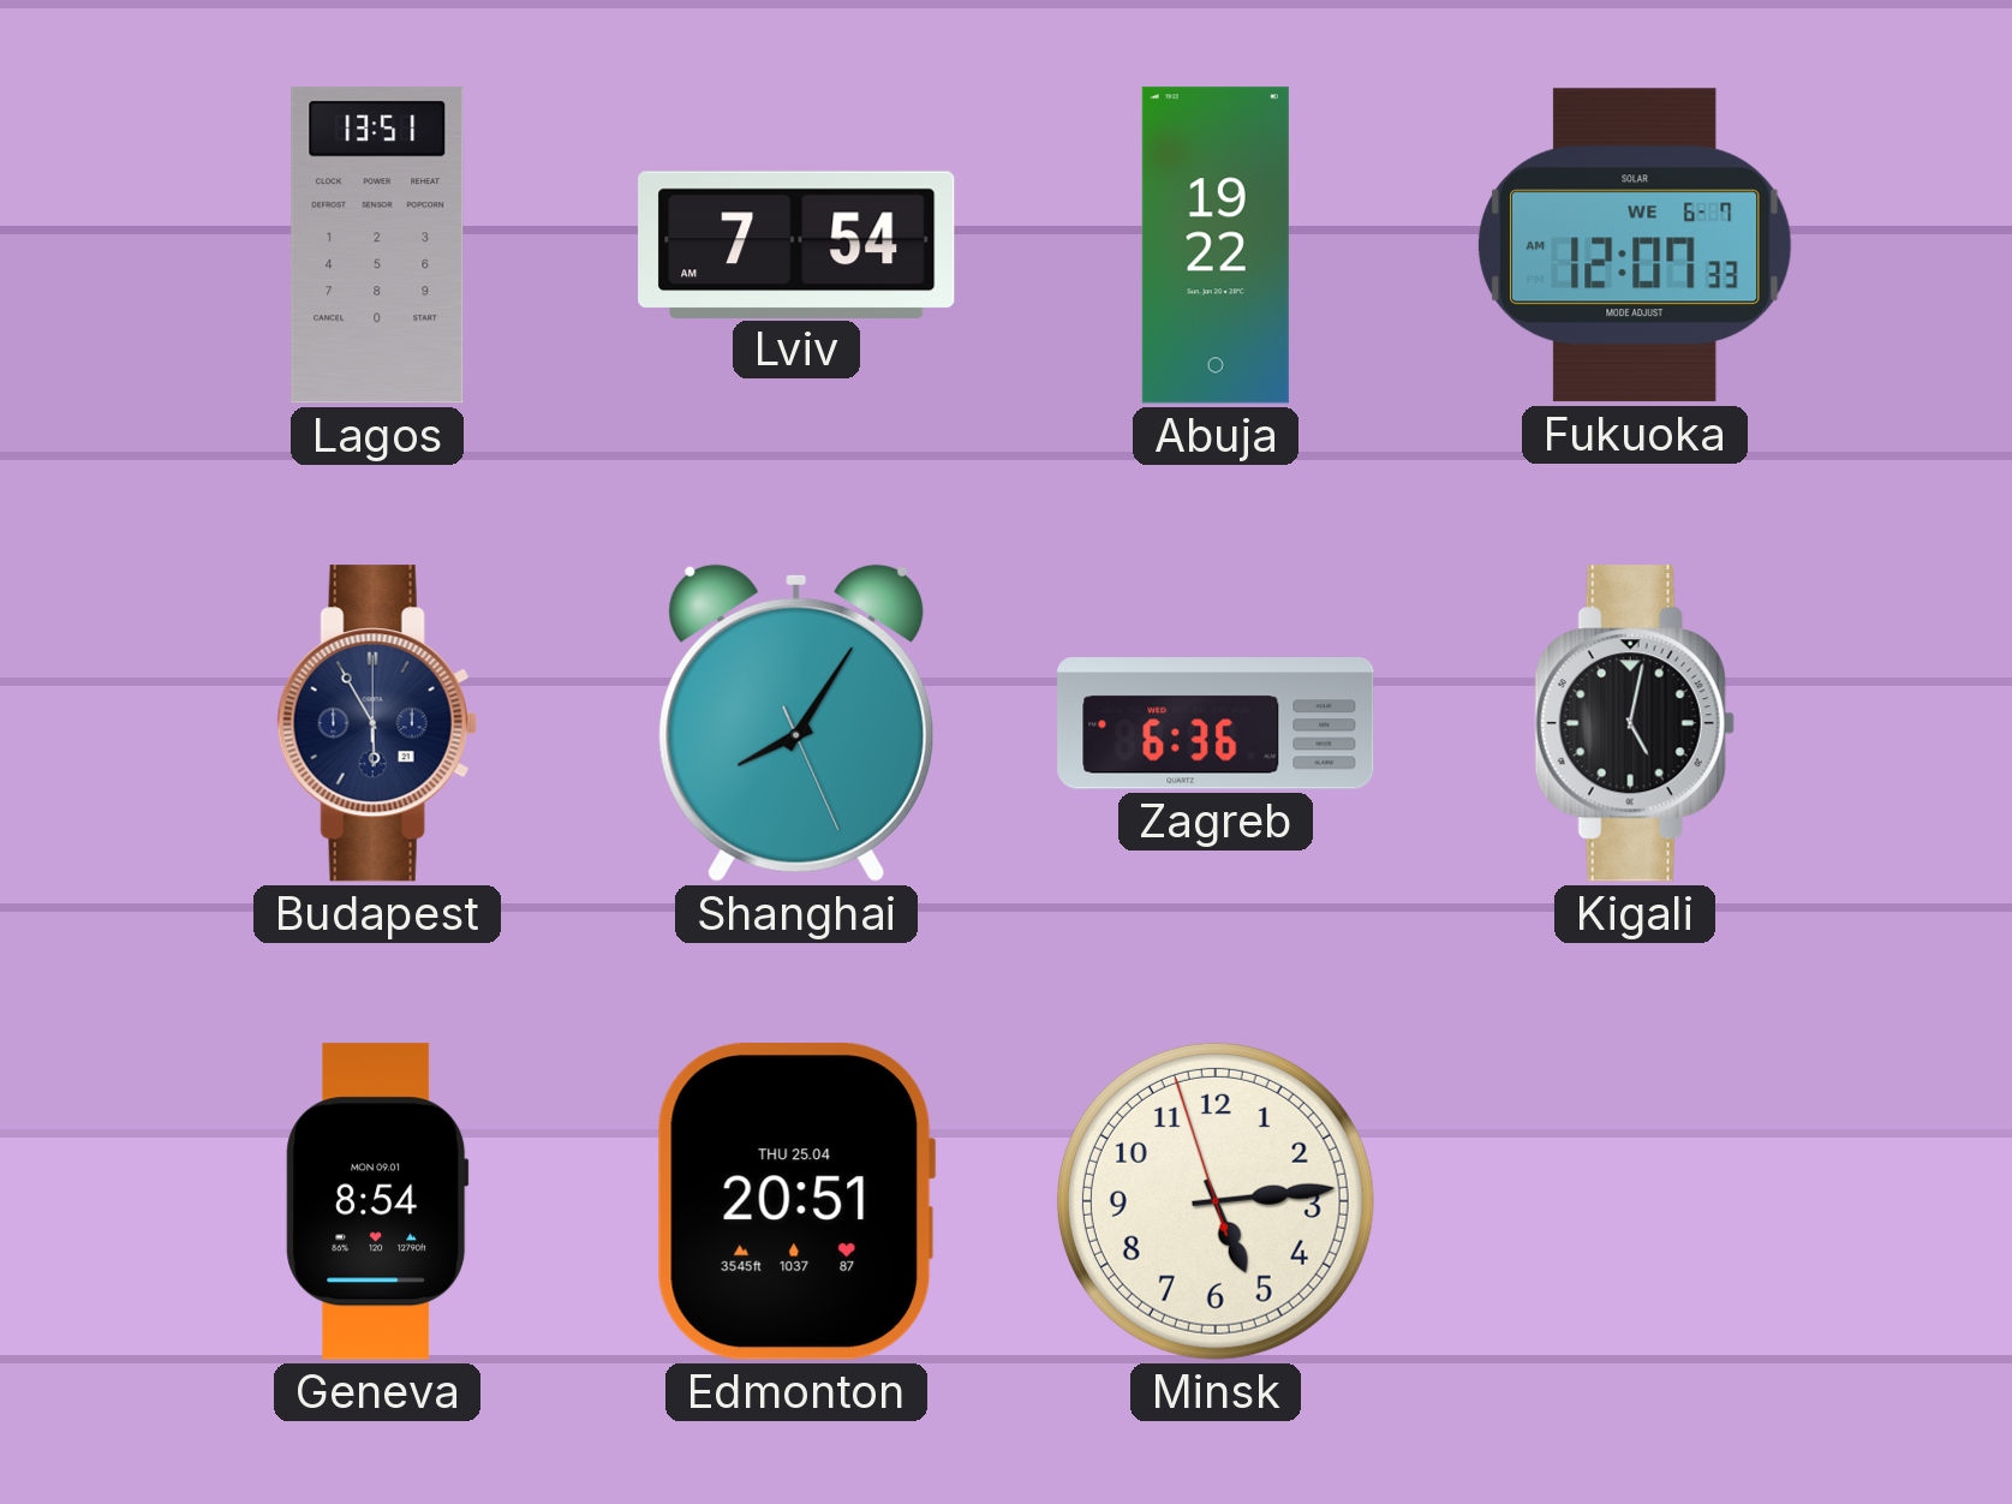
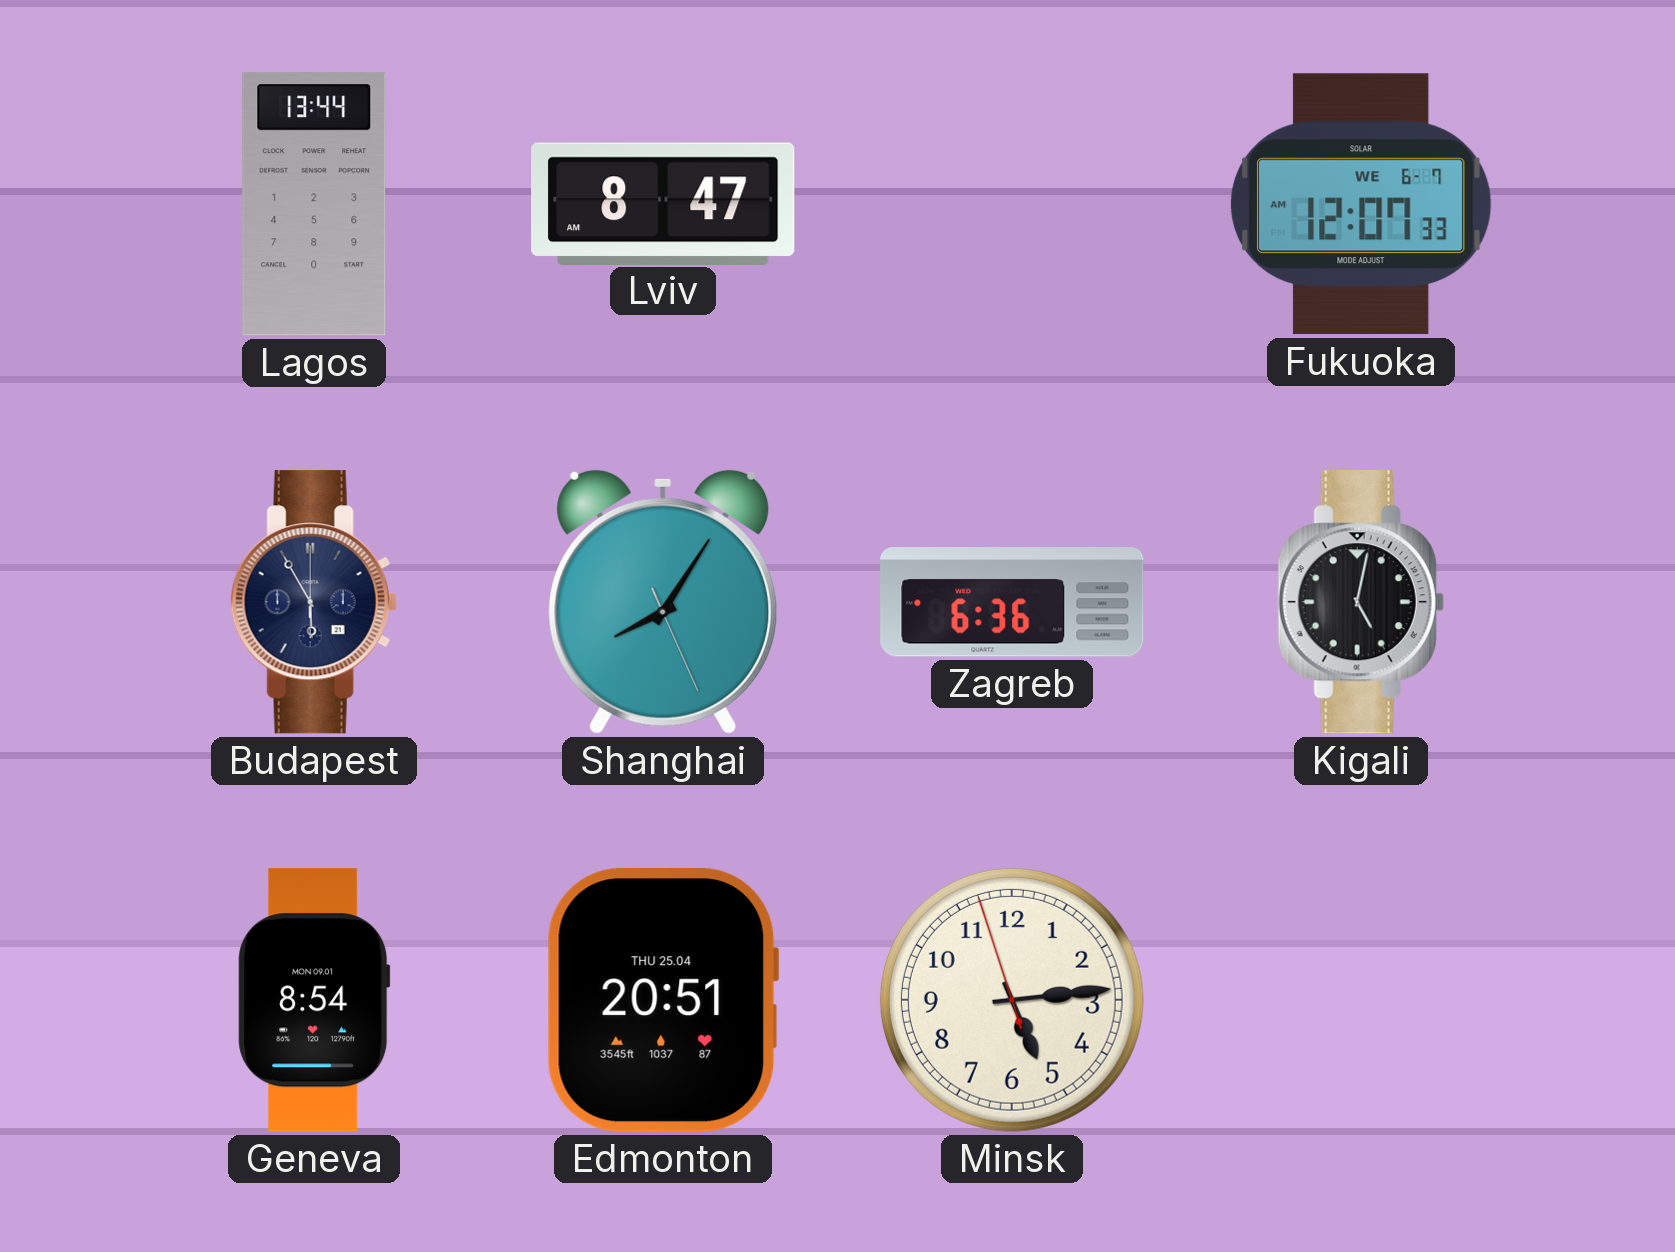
Lagos: 13:51 -> 13:44 (314, 204)
Lviv: 7:54 -> 8:47 (663, 203)
Abuja: 19:22 -> none (1216, 245)
